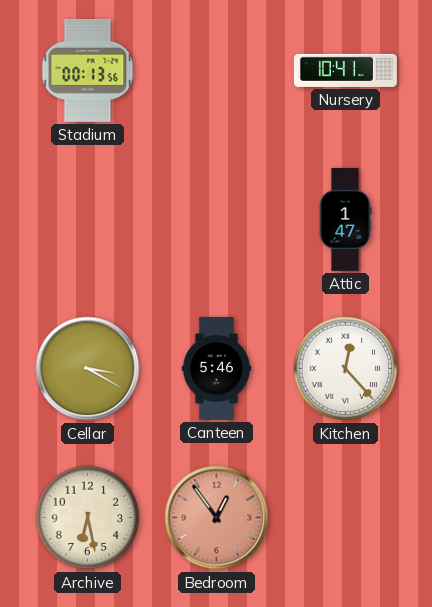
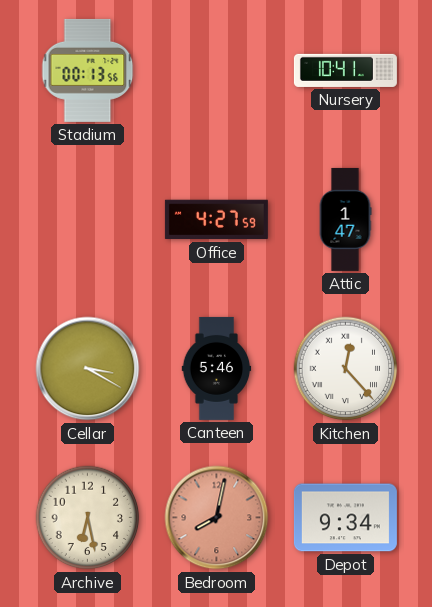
Office: none -> 4:27 (216, 220)
Bedroom: 12:54 -> 8:02 (217, 518)
Depot: none -> 9:34 (345, 518)
